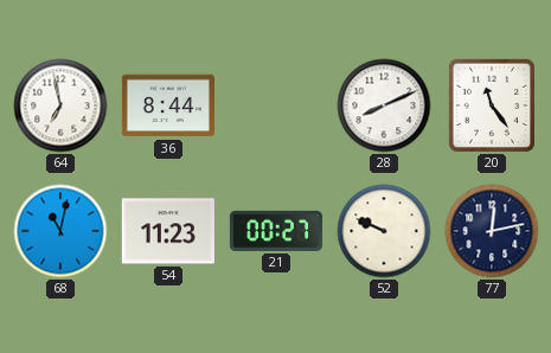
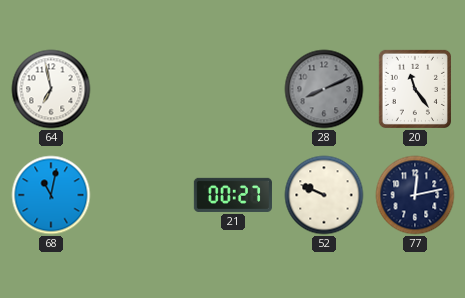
36: 8:44 -> none (167, 105)
28 dial: white -> grey (324, 89)
54: 11:23 -> none (168, 231)
